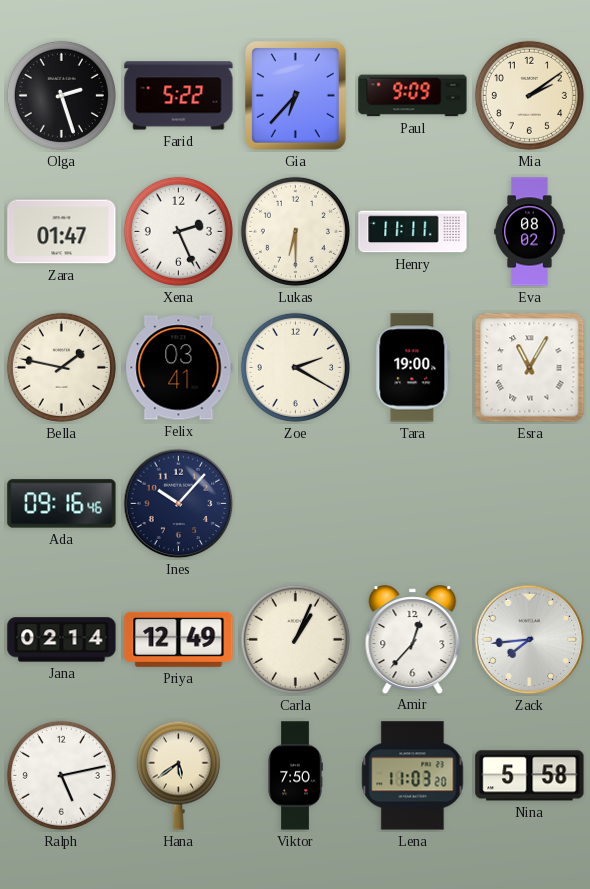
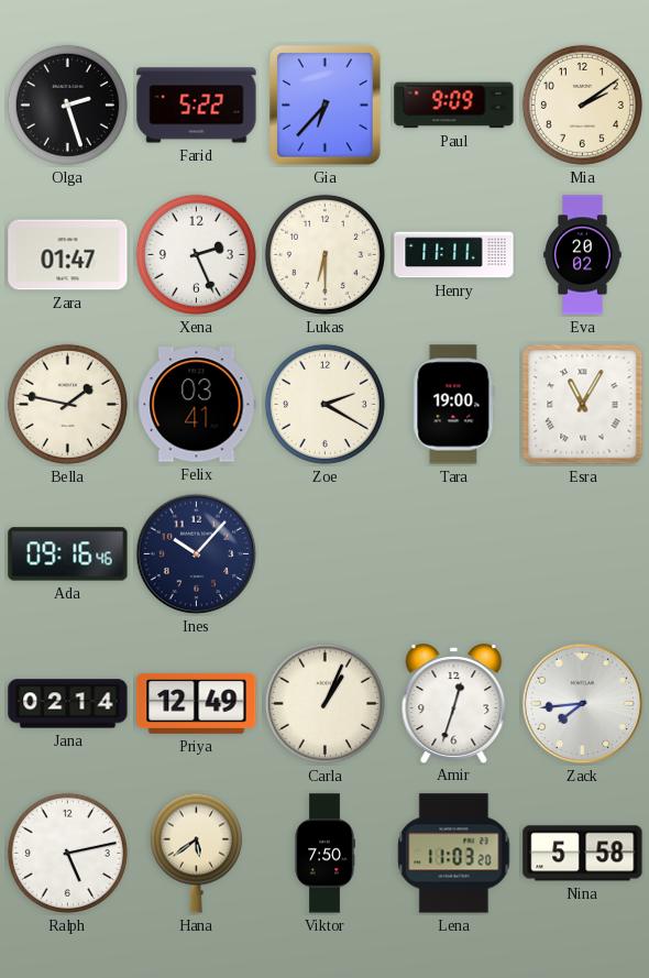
Eva: 08:02 -> 20:02 (583, 255)
Amir: 12:37 -> 12:33 (454, 703)
